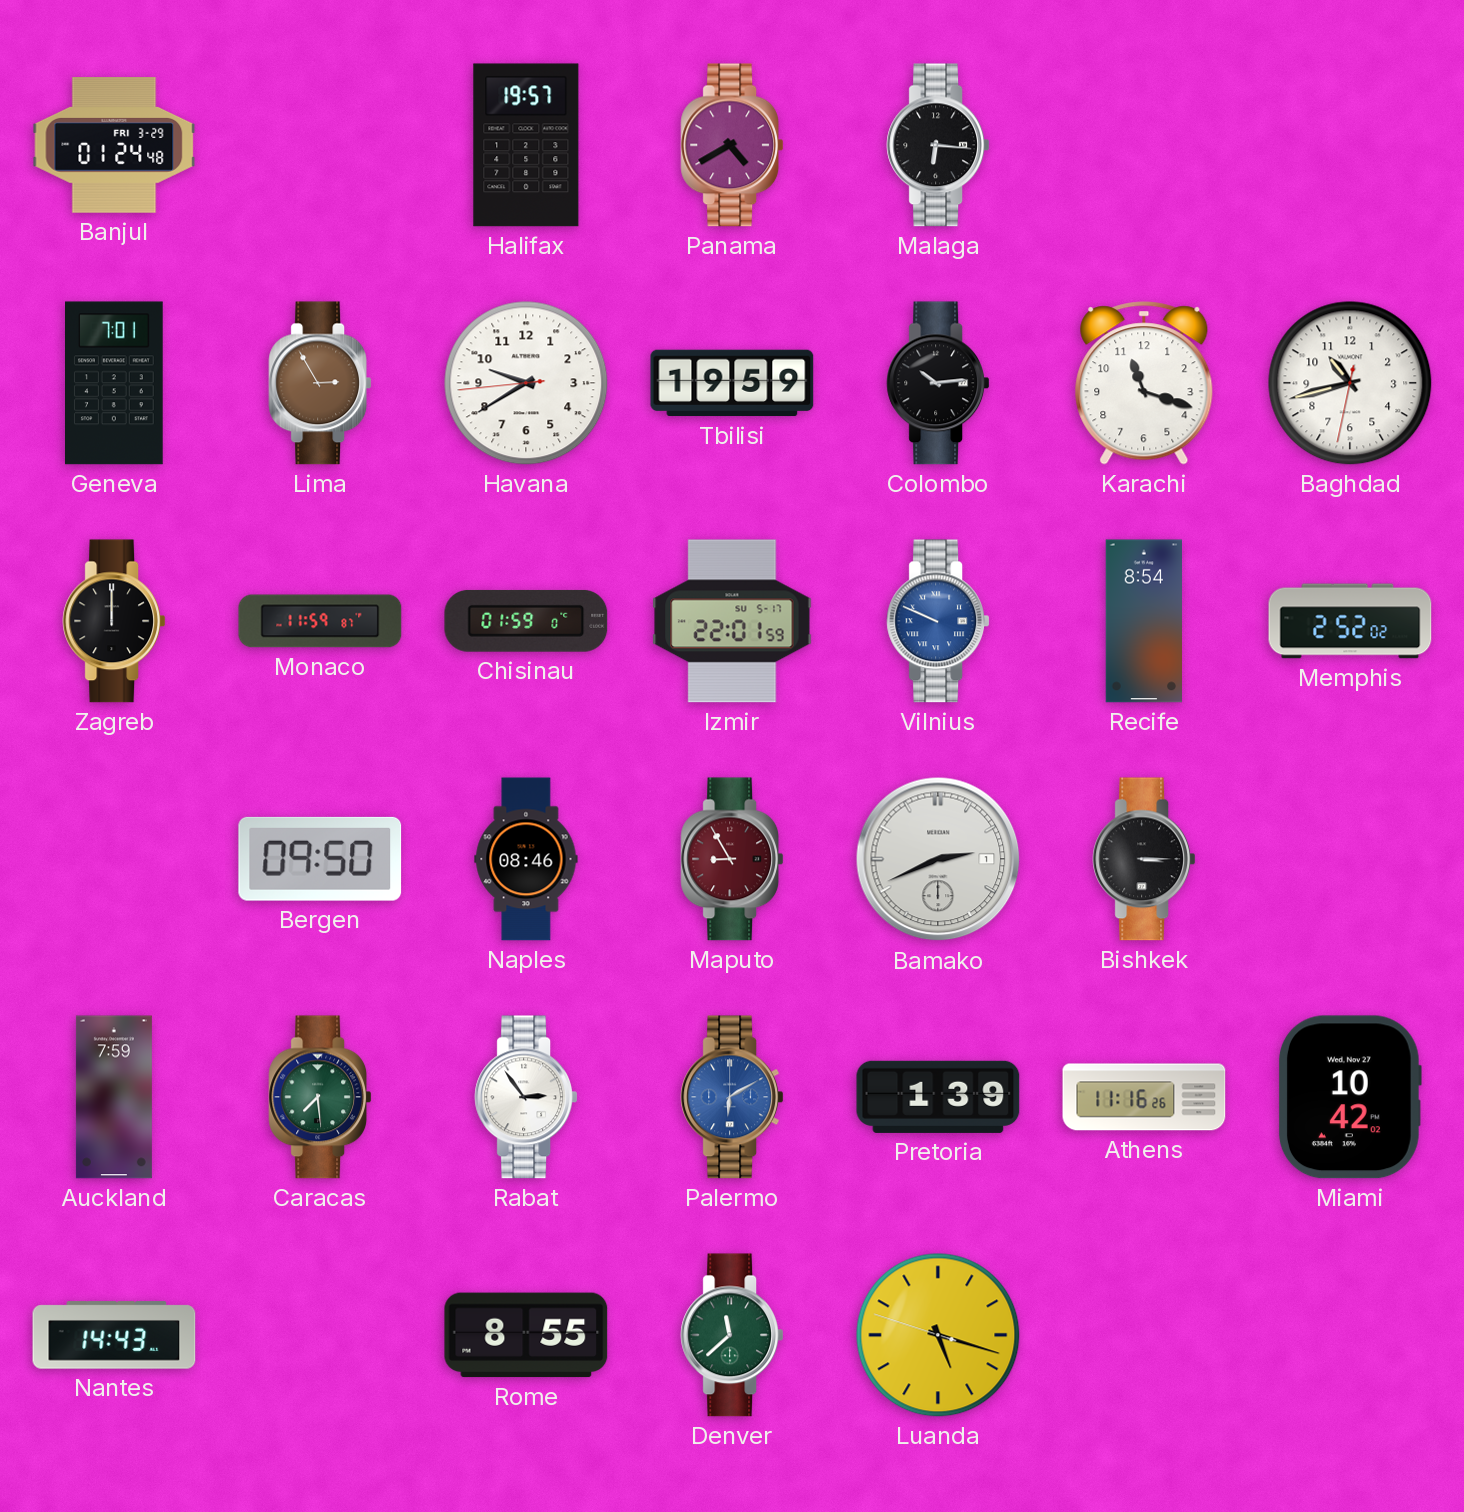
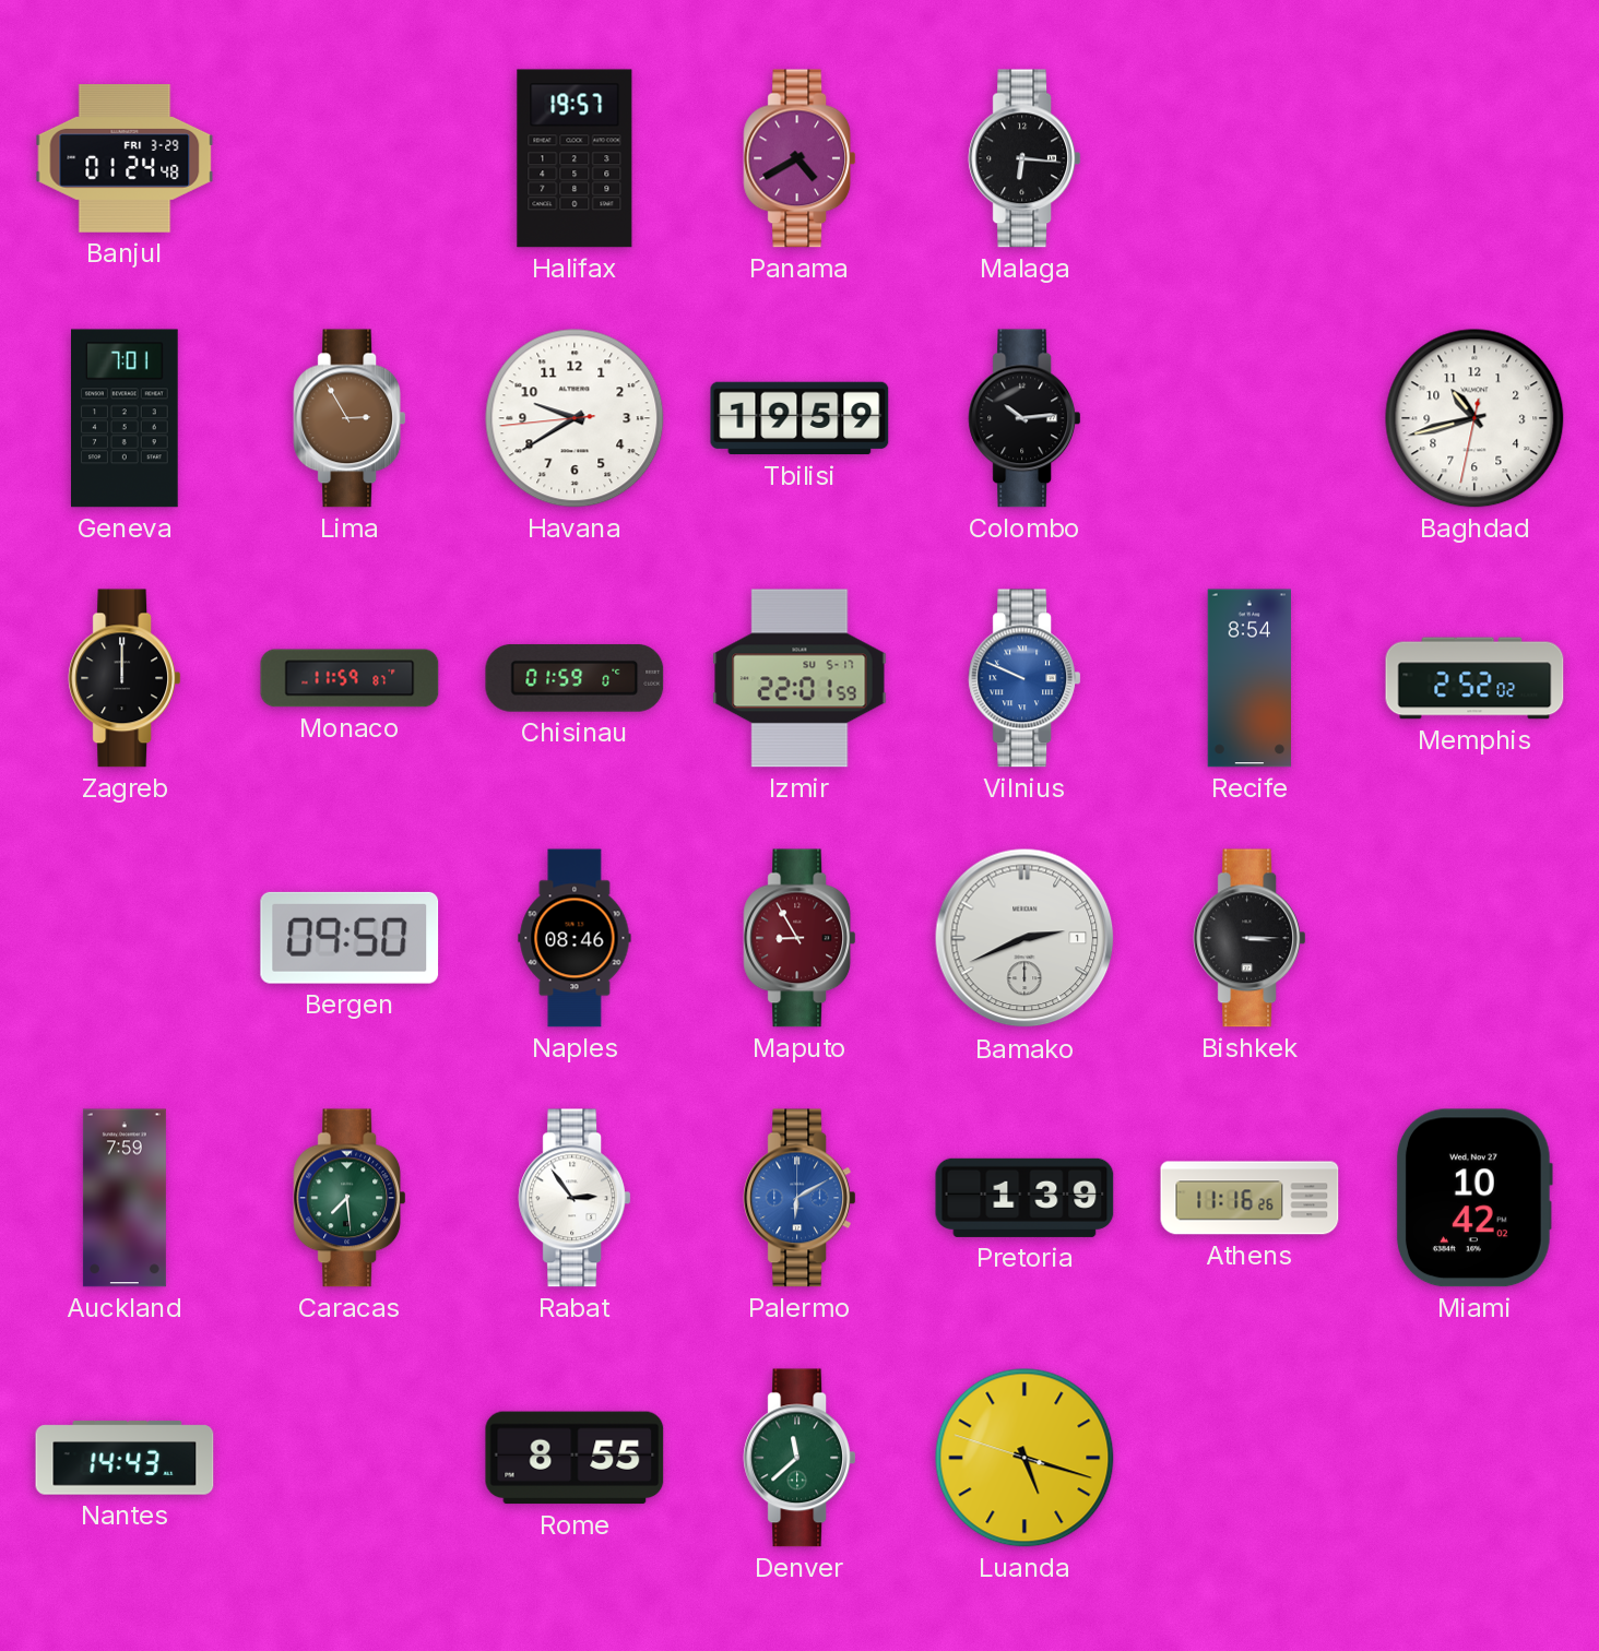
Karachi: 11:18 -> none (1144, 383)
